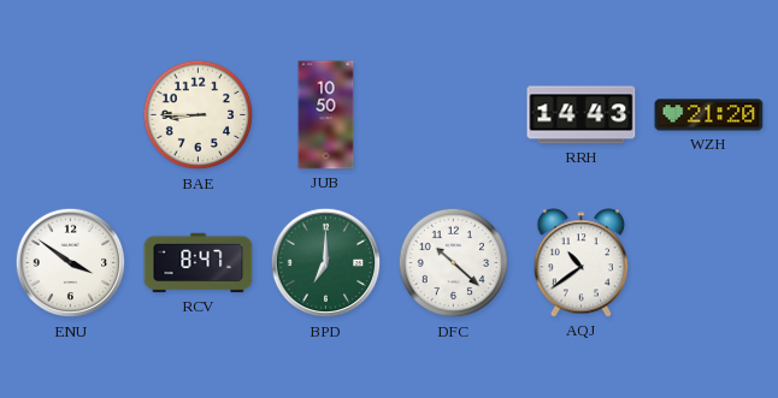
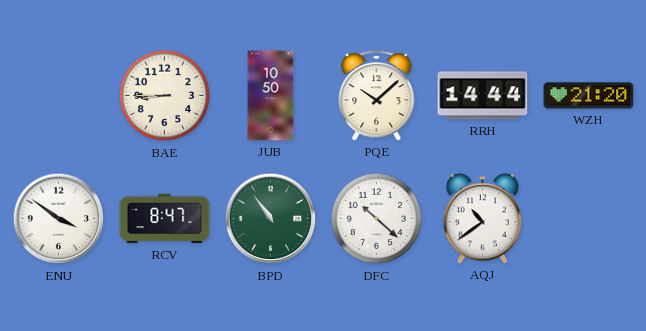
PQE: none -> 10:08 (377, 96)
RRH: 14:43 -> 14:44 (483, 96)
BPD: 7:00 -> 10:54 (271, 219)
